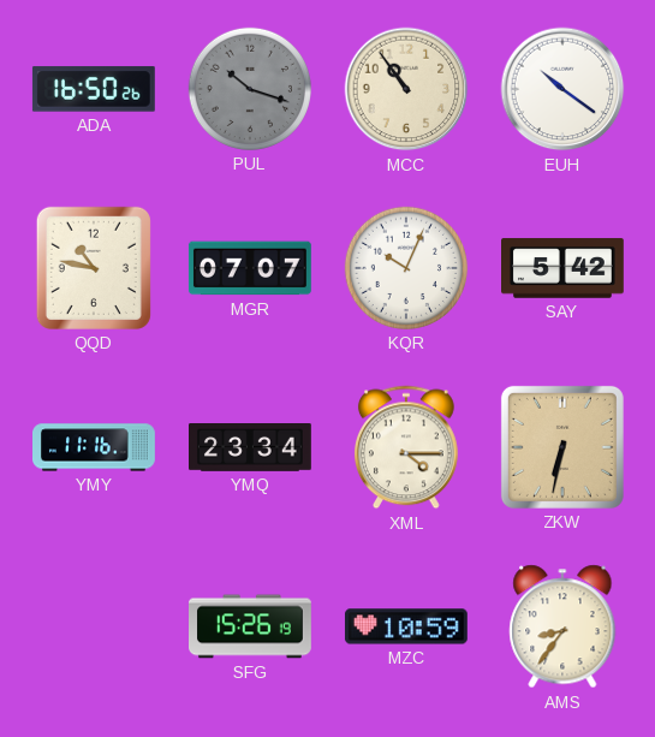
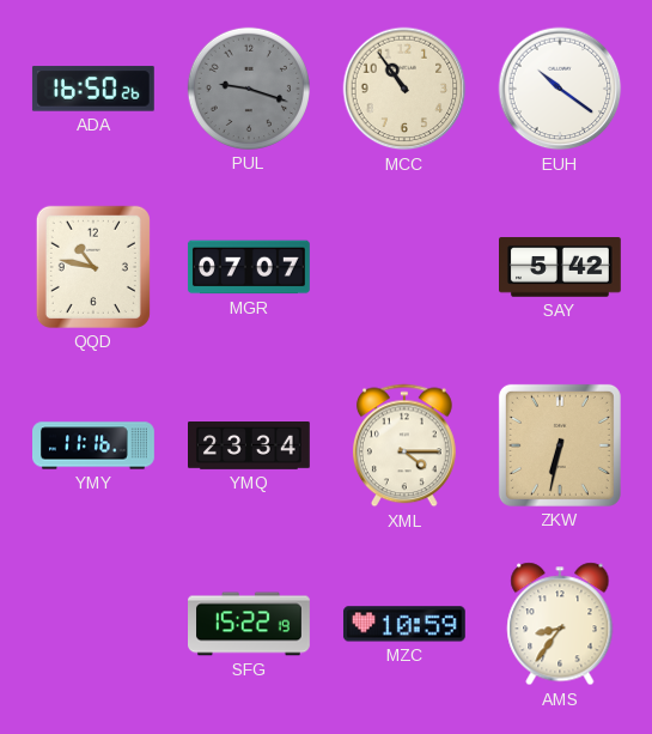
PUL: 10:18 -> 9:18 (249, 89)
KQR: 10:04 -> none (406, 268)
SFG: 15:26 -> 15:22 (250, 624)
